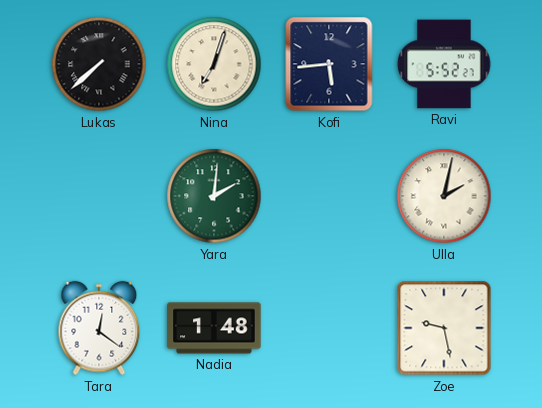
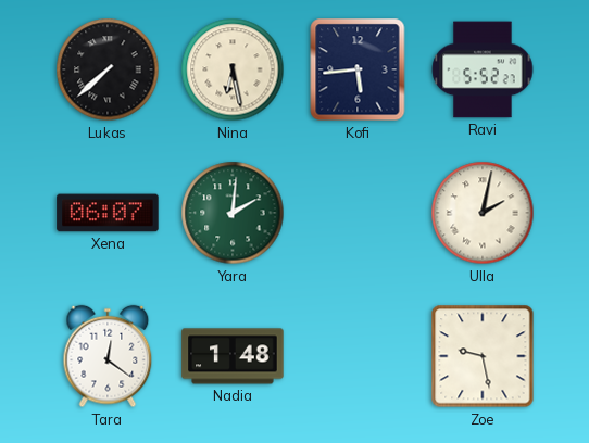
Nina: 7:03 -> 6:28 (233, 69)
Xena: none -> 06:07 (108, 213)
